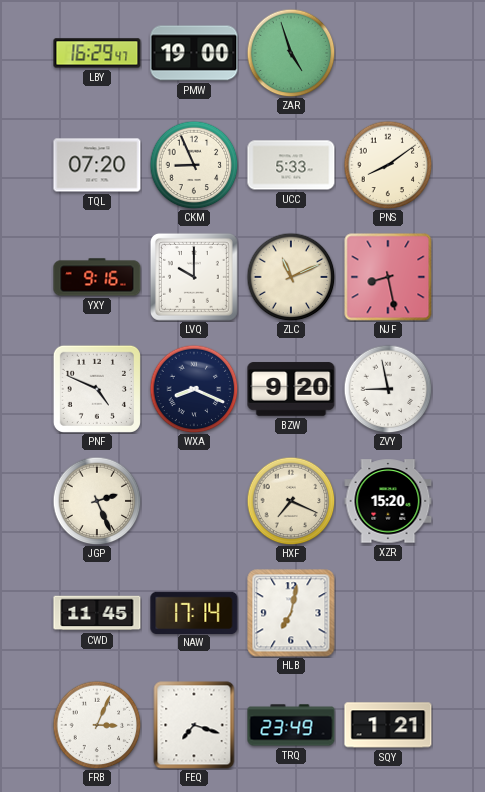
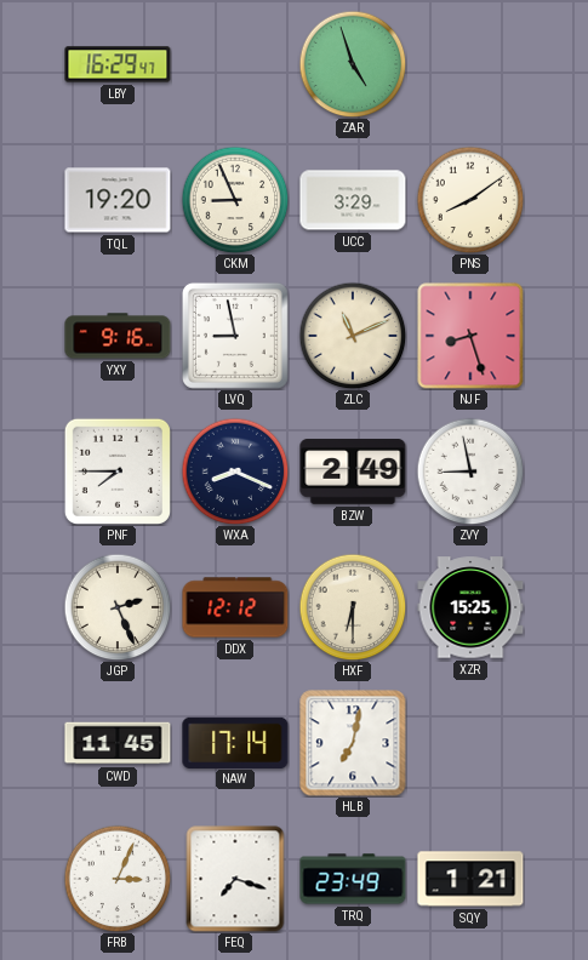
PMW: 19:00 -> none (194, 53)
TQL: 07:20 -> 19:20 (118, 200)
UCC: 5:33 -> 3:29 (353, 200)
LVQ: 10:00 -> 8:58 (235, 336)
NJF: 8:28 -> 8:27 (470, 336)
PNF: 4:49 -> 7:45 (118, 472)
BZW: 9:20 -> 2:49 (353, 472)
DDX: none -> 12:12 (235, 607)
HXF: 7:19 -> 6:30 (353, 607)
XZR: 15:20 -> 15:25 (470, 607)
